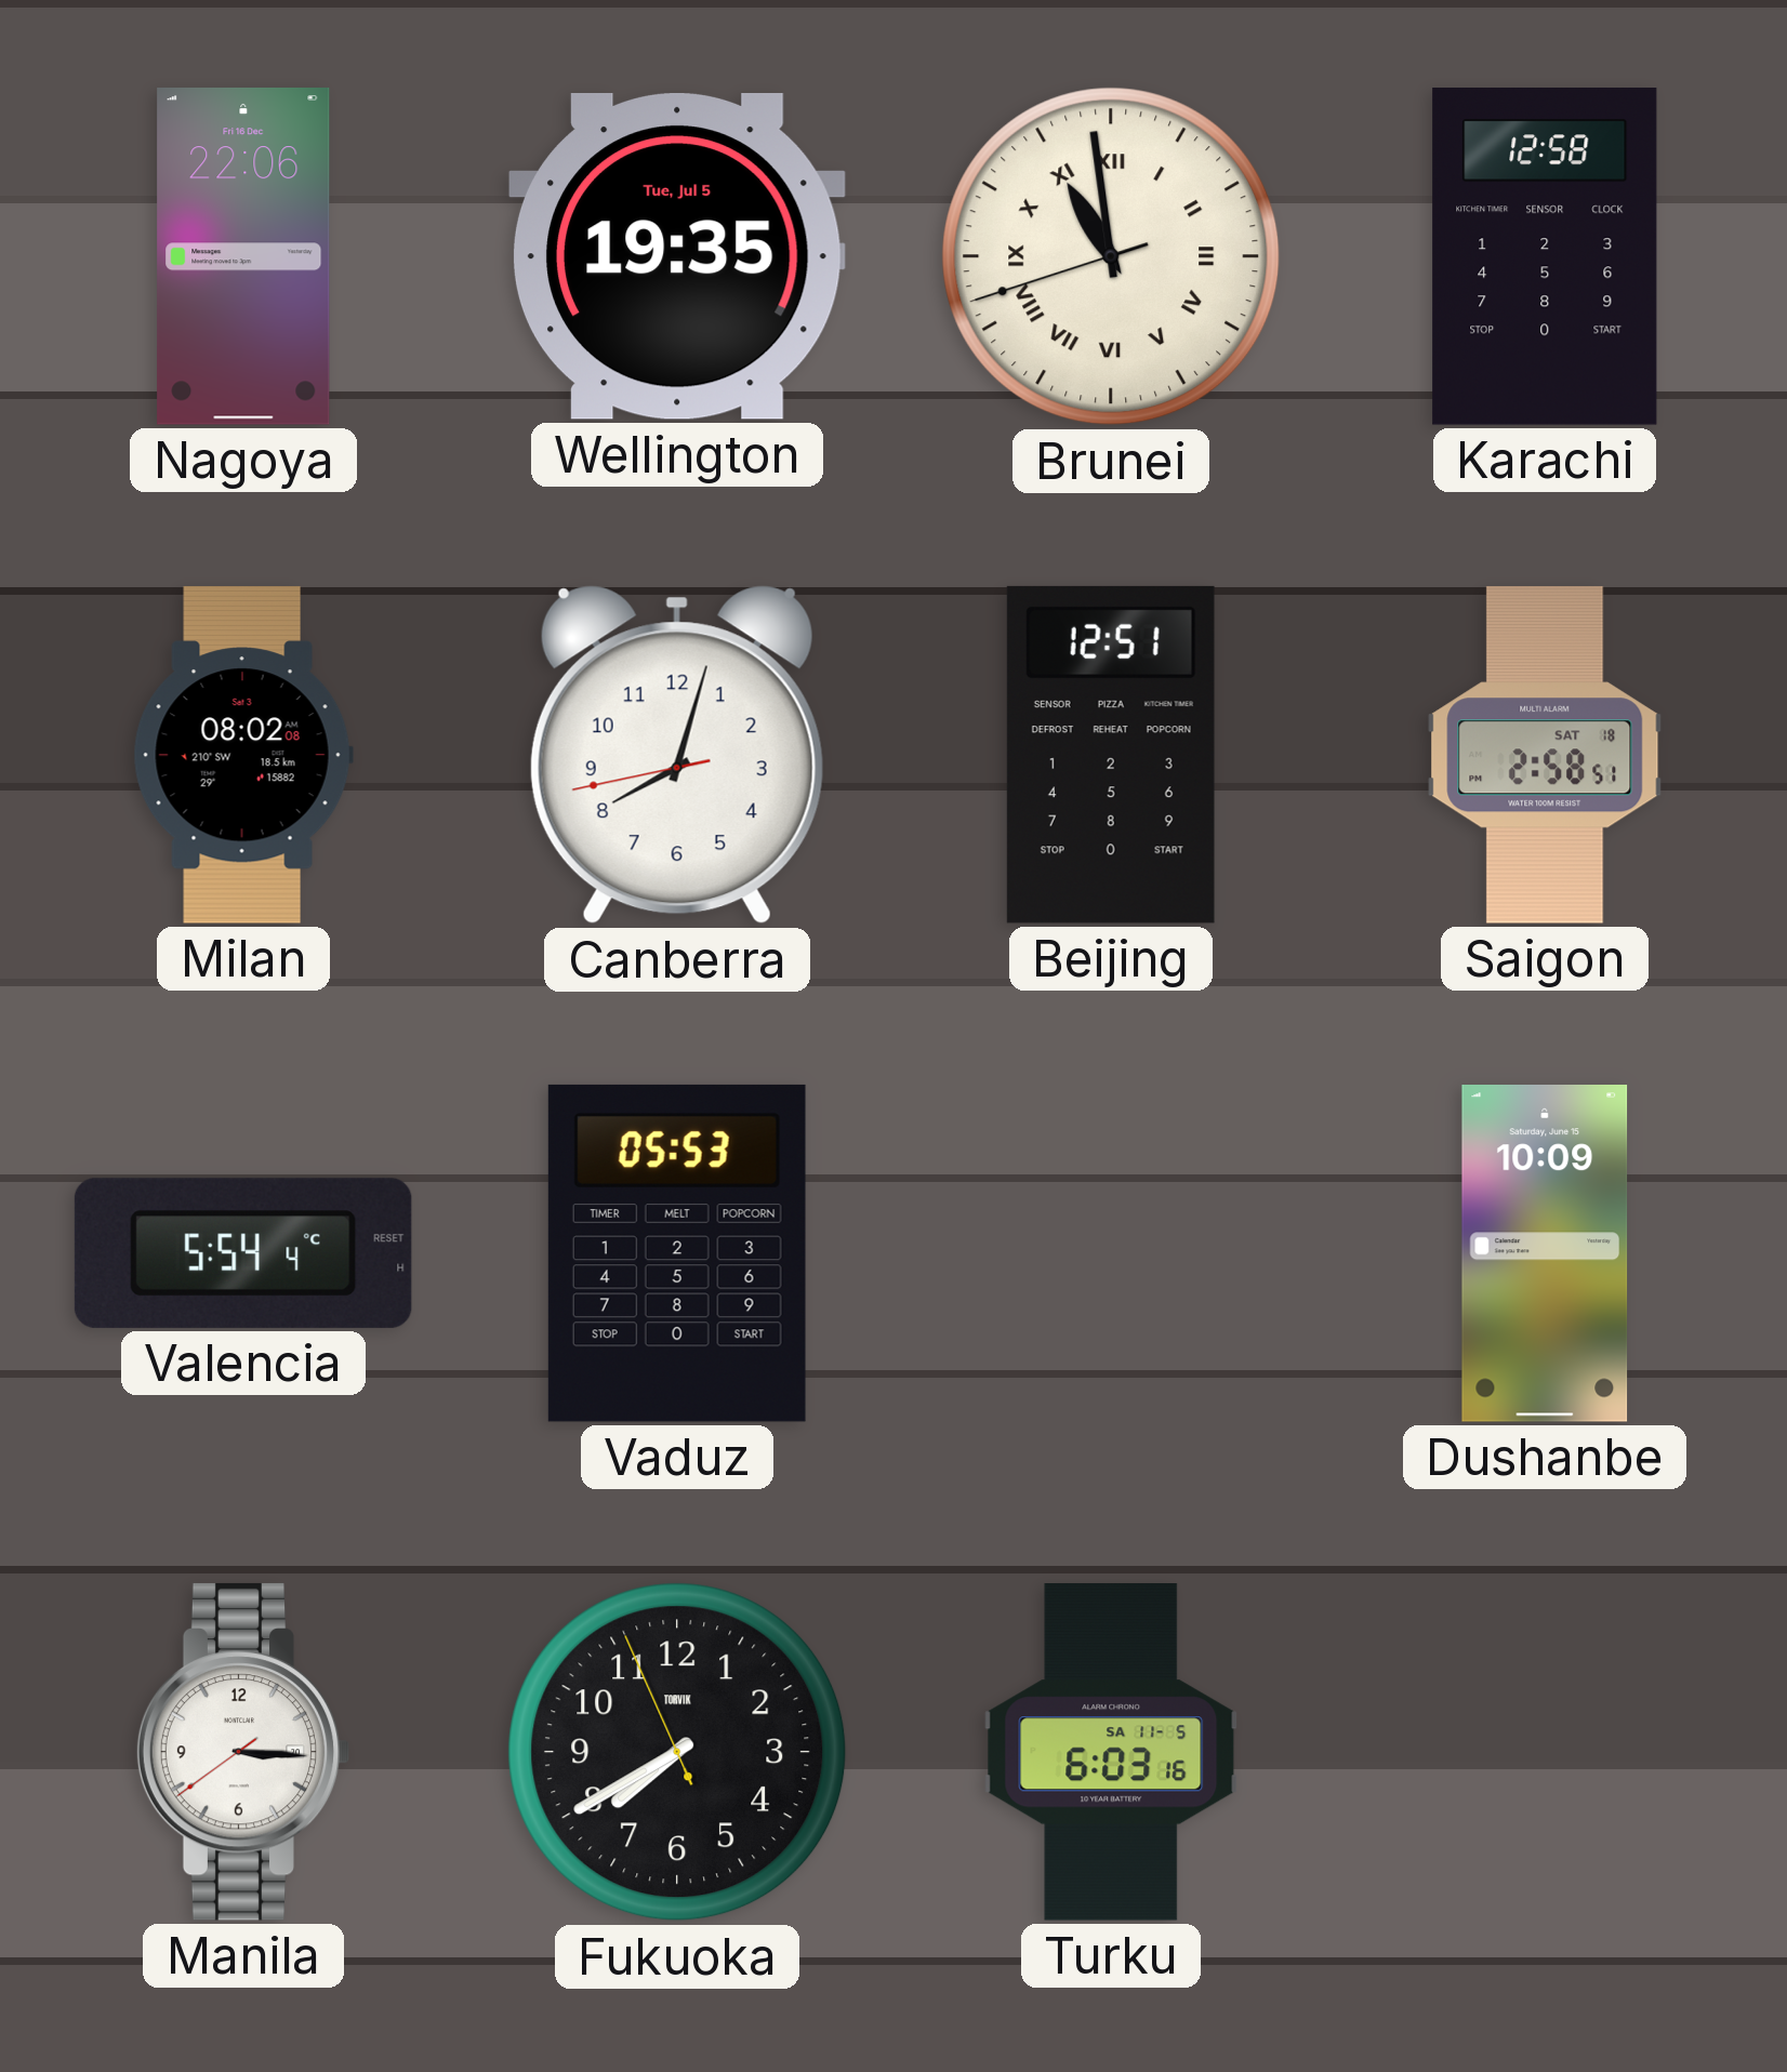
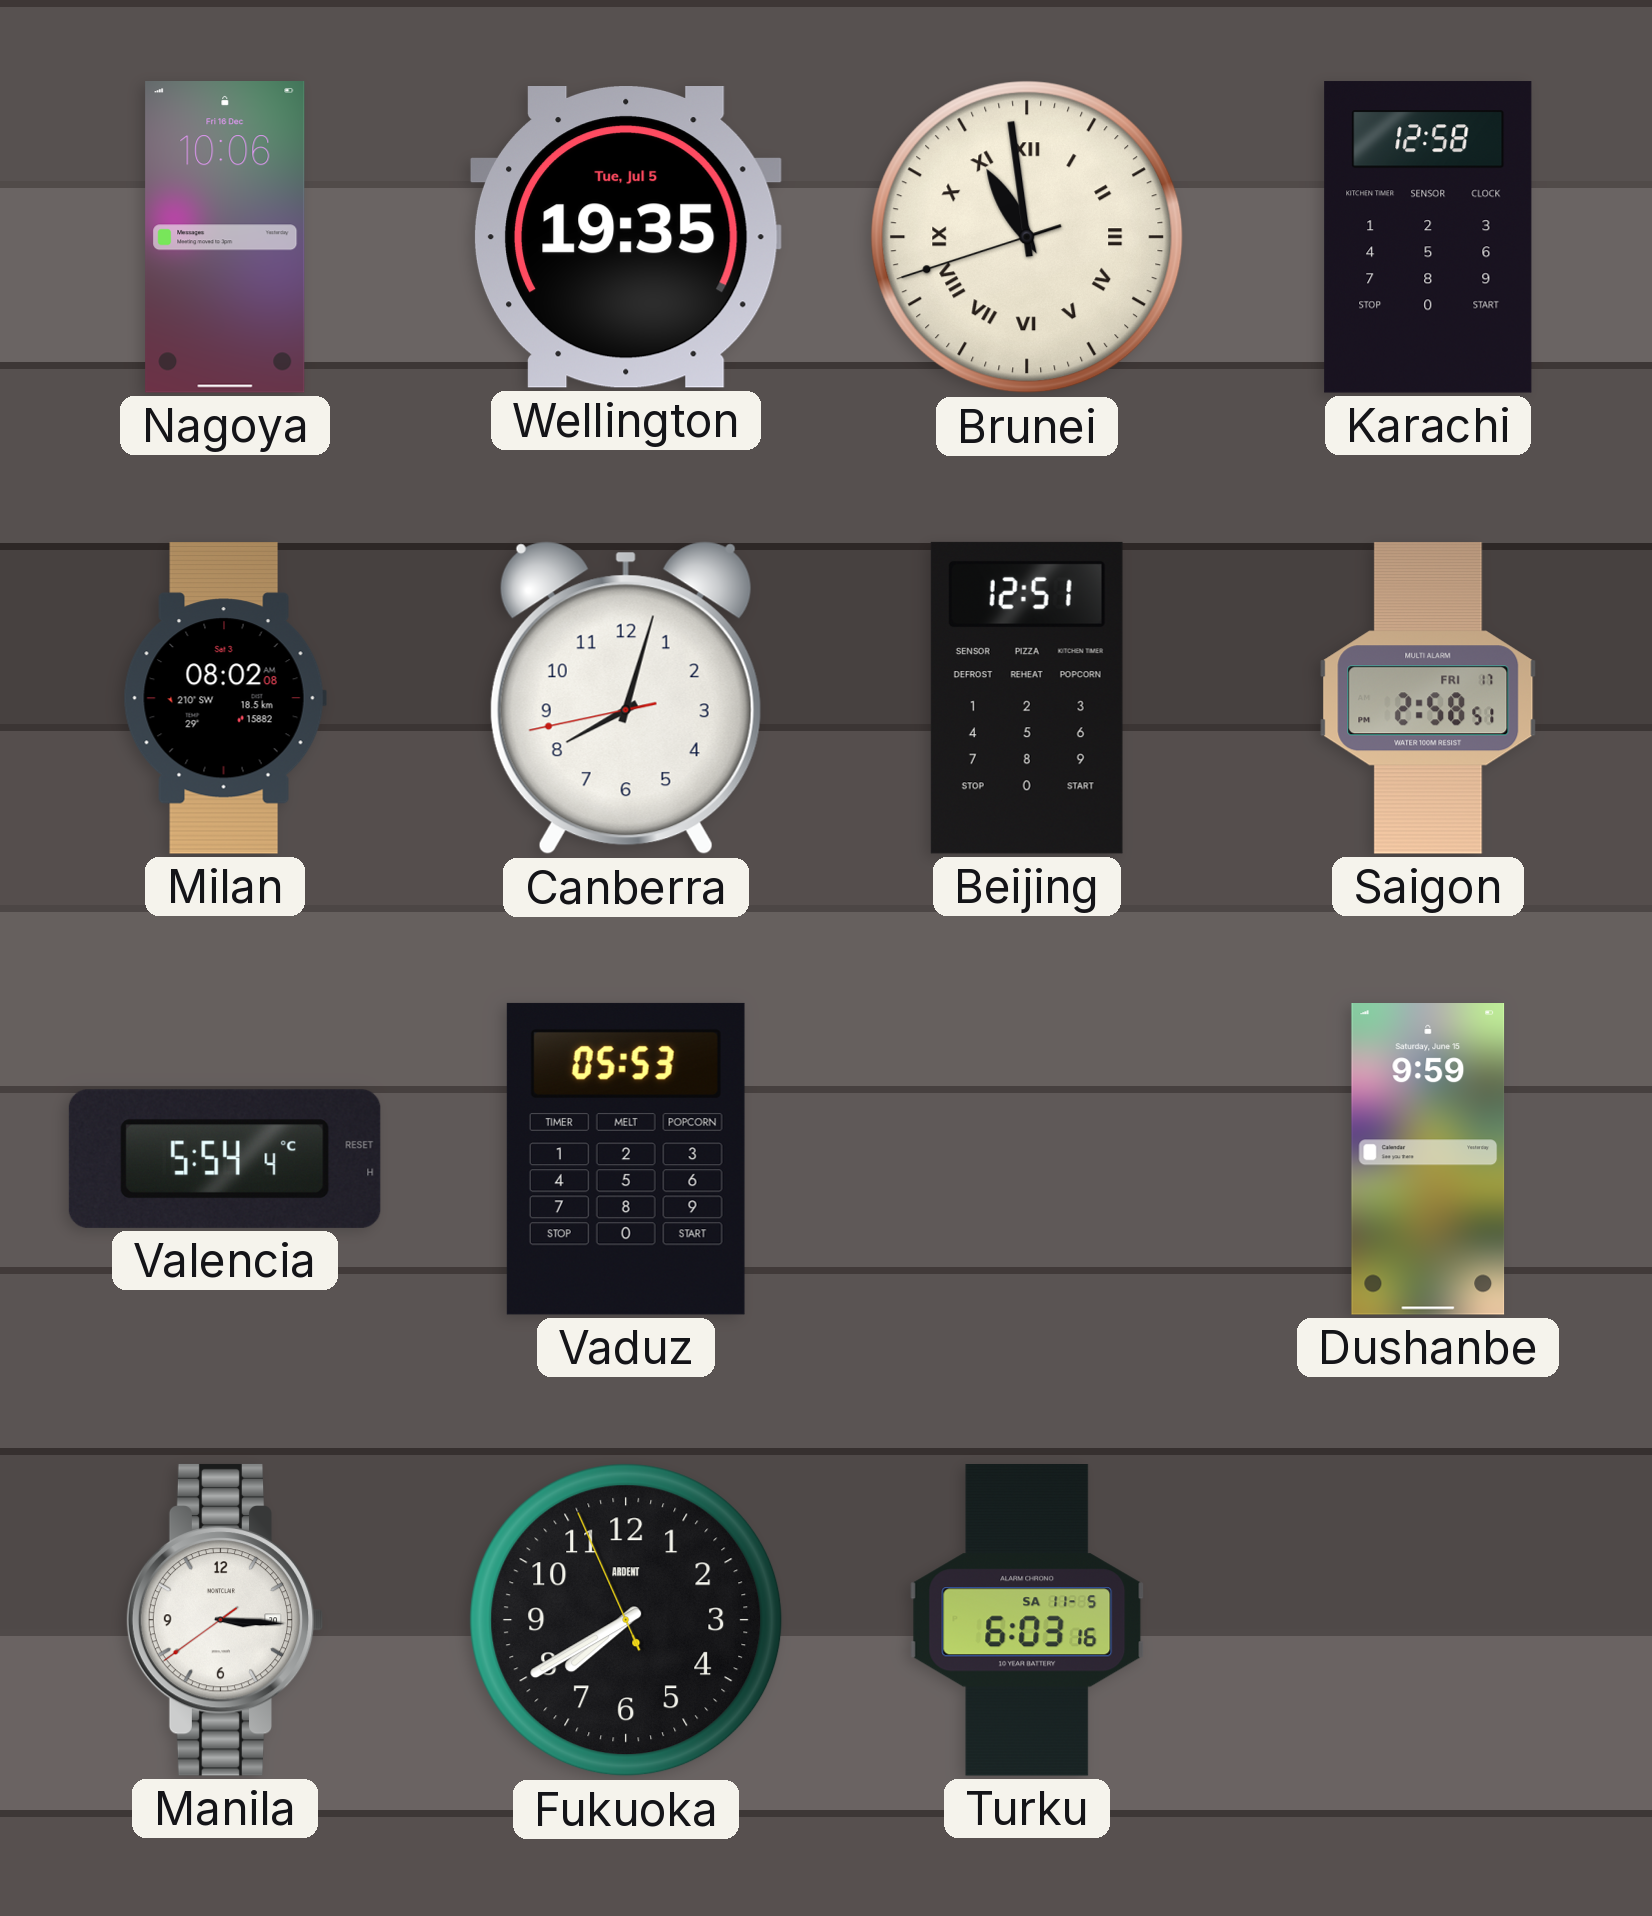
Nagoya: 22:06 -> 10:06 (225, 237)
Saigon date: SAT 18 -> FRI 17 (1428, 699)
Dushanbe: 10:09 -> 9:59 (1428, 1160)
Fukuoka brand: TORVIK -> ARDENT (626, 1620)
